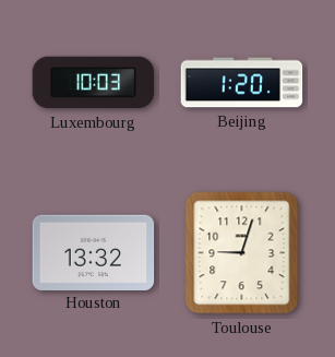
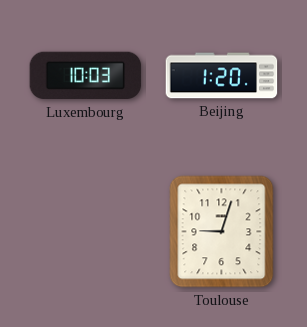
Houston: 13:32 -> none (94, 252)
